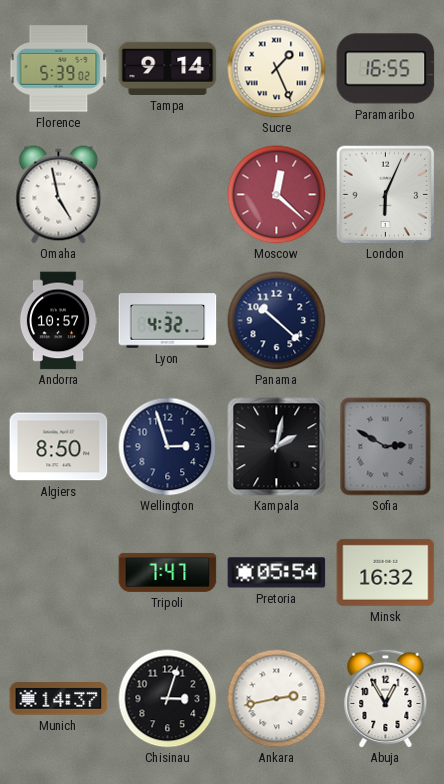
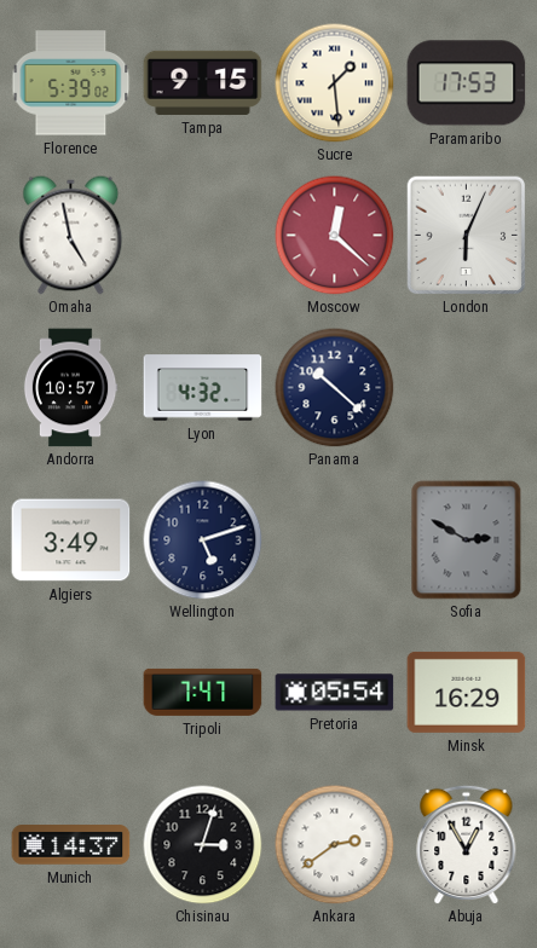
Tampa: 9:14 -> 9:15 (203, 82)
Sucre: 1:26 -> 1:29 (335, 83)
Paramaribo: 16:55 -> 17:53 (467, 83)
Algiers: 8:50 -> 3:49 (71, 541)
Wellington: 2:57 -> 5:12 (203, 541)
Kampala: 2:02 -> none (277, 447)
Minsk: 16:32 -> 16:29 (467, 692)
Ankara: 2:43 -> 2:39 (335, 845)
